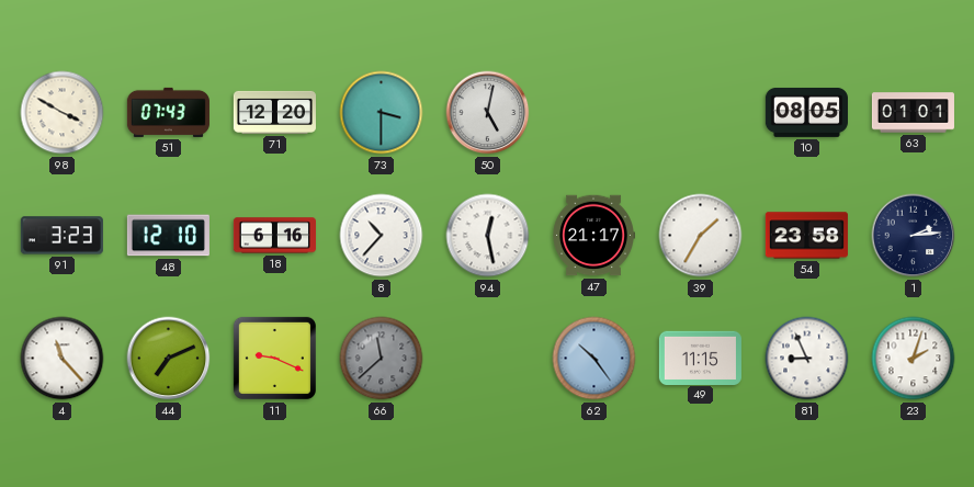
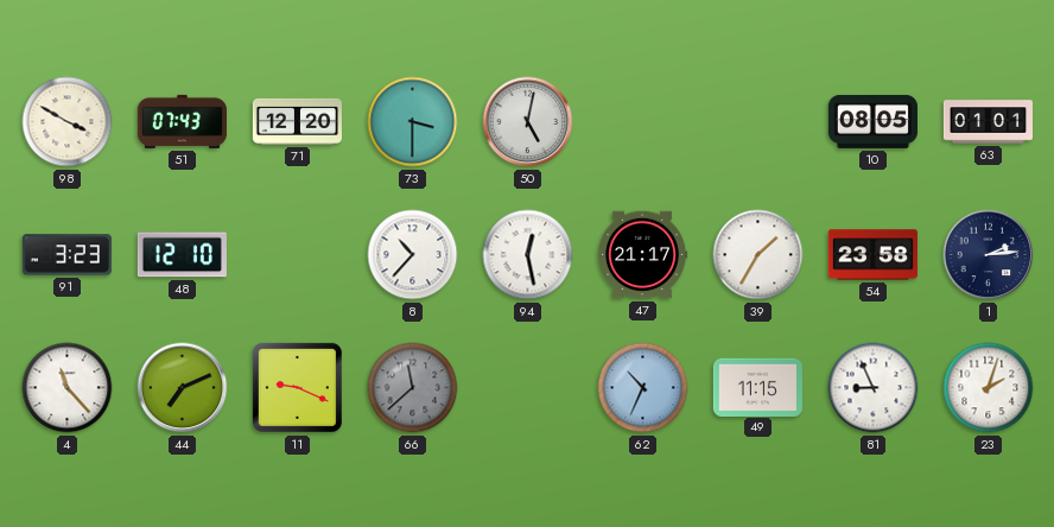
18: 6:16 -> none (274, 236)
62: 10:24 -> 10:34 (643, 388)
